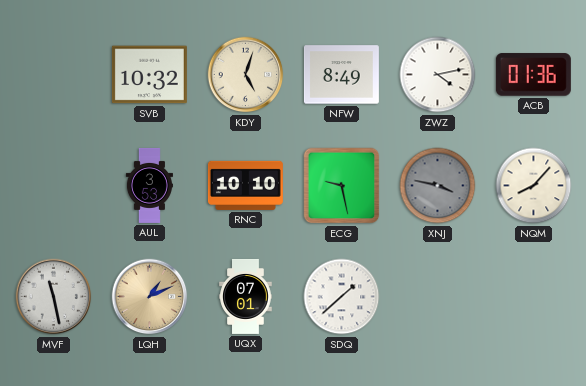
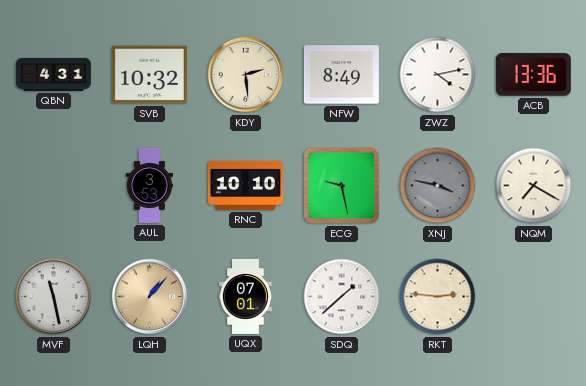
QBN: none -> 4:31 (53, 74)
KDY: 5:03 -> 2:29 (246, 75)
ACB: 01:36 -> 13:36 (533, 75)
NQM: 8:07 -> 7:20 (534, 186)
LQH: 1:11 -> 1:07 (150, 297)
RKT: none -> 2:46 (438, 297)
